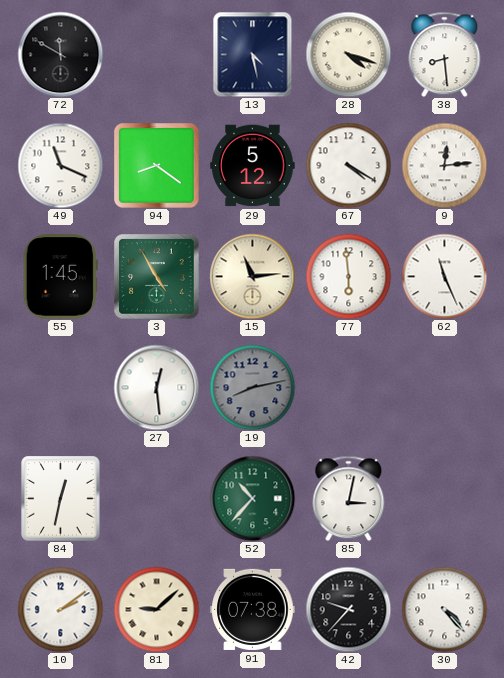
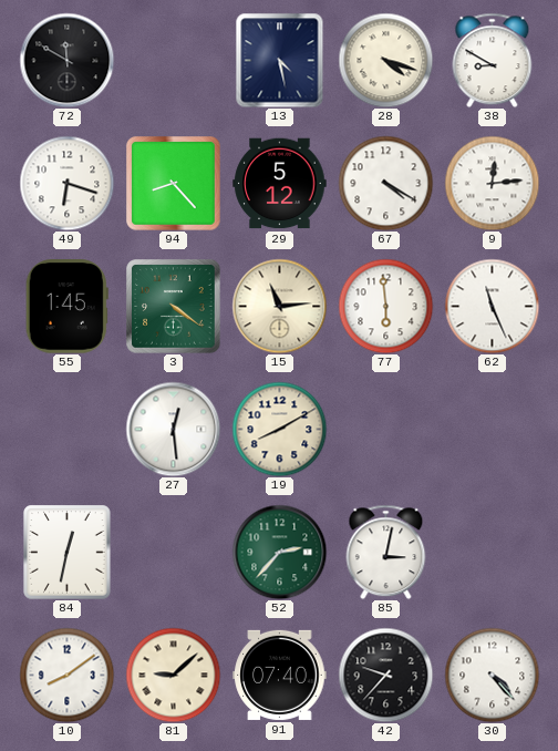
38: 8:29 -> 8:50 (493, 60)
49: 11:19 -> 6:18 (66, 183)
94: 8:21 -> 8:23 (174, 184)
3: 4:55 -> 4:21 (174, 307)
19: 8:13 -> 8:10 (279, 429)
19 dial: grey -> cream (279, 429)
52: 10:37 -> 2:37 (279, 552)
10: 2:09 -> 8:09 (66, 675)
91: 07:38 -> 07:40 (280, 675)
